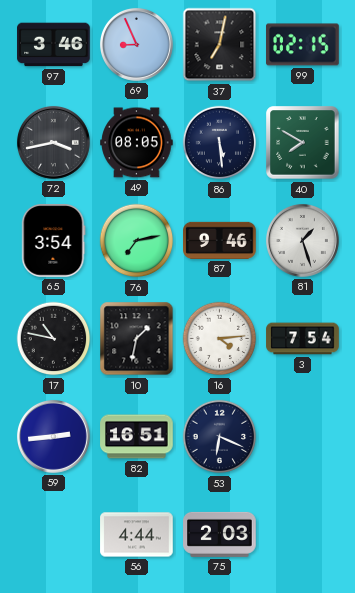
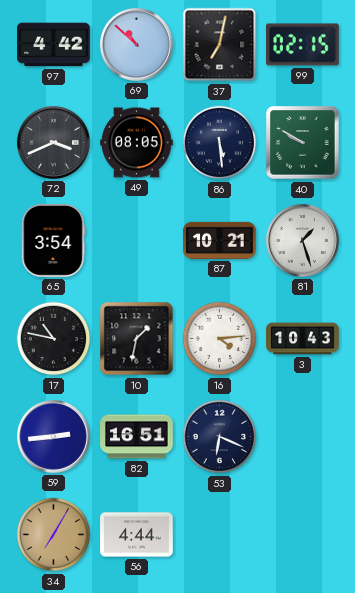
97: 3:46 -> 4:42 (54, 45)
69: 8:56 -> 10:52 (136, 44)
72: 3:43 -> 3:41 (53, 142)
40: 7:50 -> 9:50 (303, 143)
76: 7:13 -> none (137, 241)
87: 9:46 -> 10:21 (220, 240)
3: 7:54 -> 10:43 (303, 339)
34: none -> 7:05 (54, 535)
75: 2:03 -> none (220, 534)
